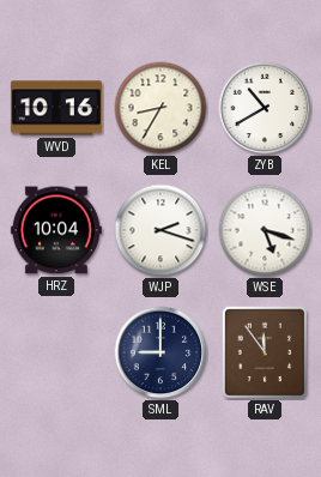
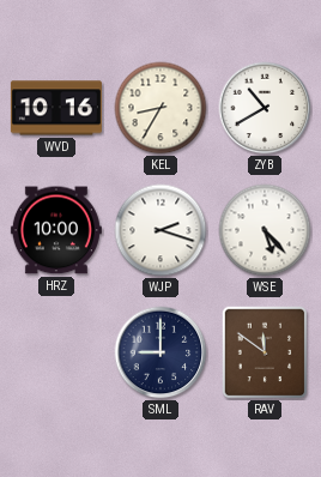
HRZ: 10:04 -> 10:00 (56, 230)
WSE: 5:18 -> 5:23 (265, 230)
RAV: 11:54 -> 11:51 (265, 352)
